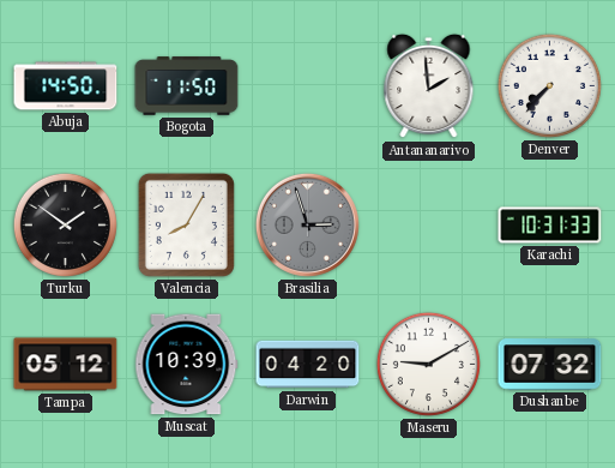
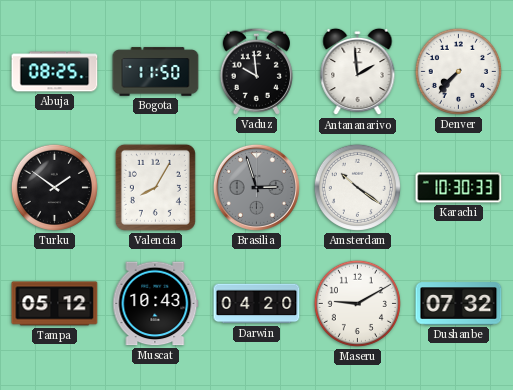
Abuja: 14:50 -> 08:25 (55, 72)
Vaduz: none -> 9:59 (256, 71)
Amsterdam: none -> 10:21 (357, 187)
Karachi: 10:31 -> 10:30 (459, 188)
Muscat: 10:39 -> 10:43 (156, 304)
